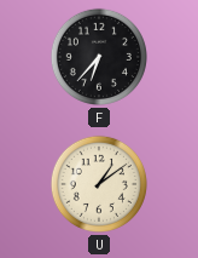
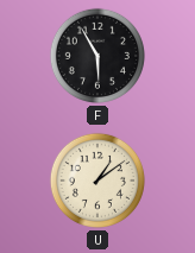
F: 6:37 -> 5:55 (97, 56)
